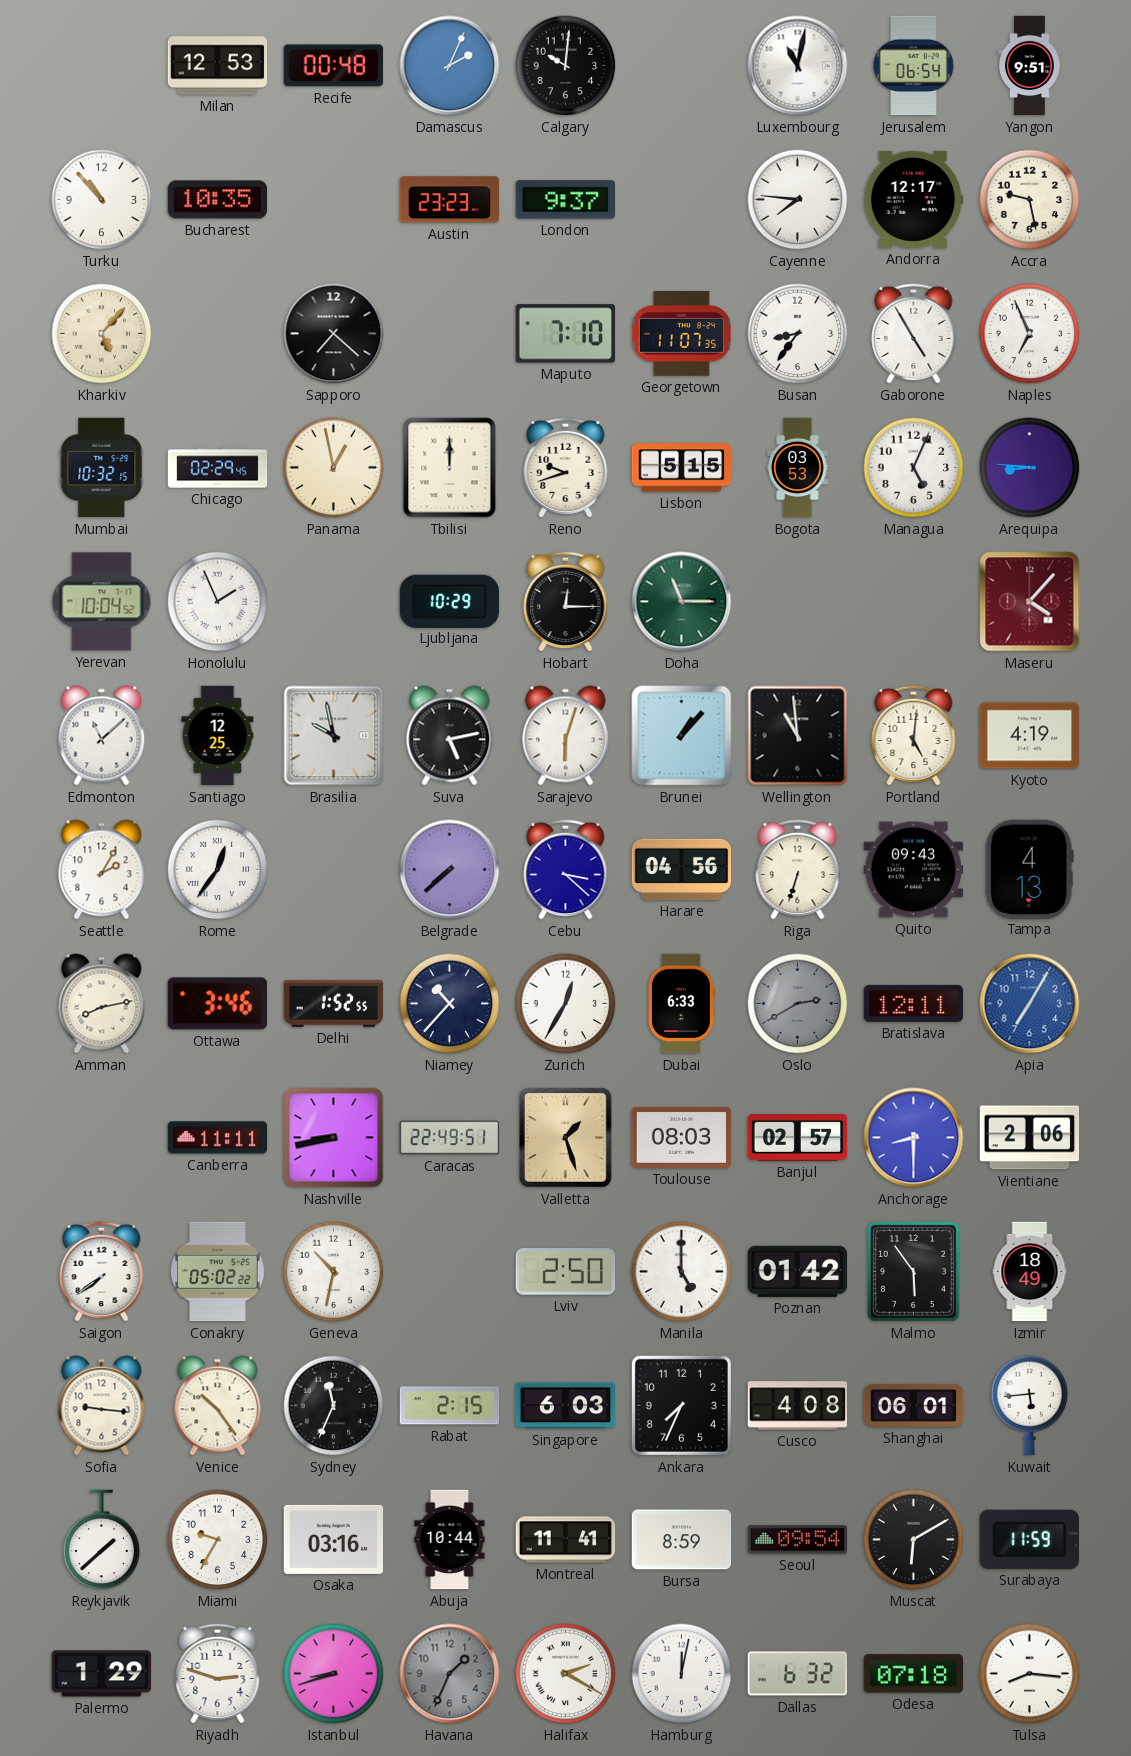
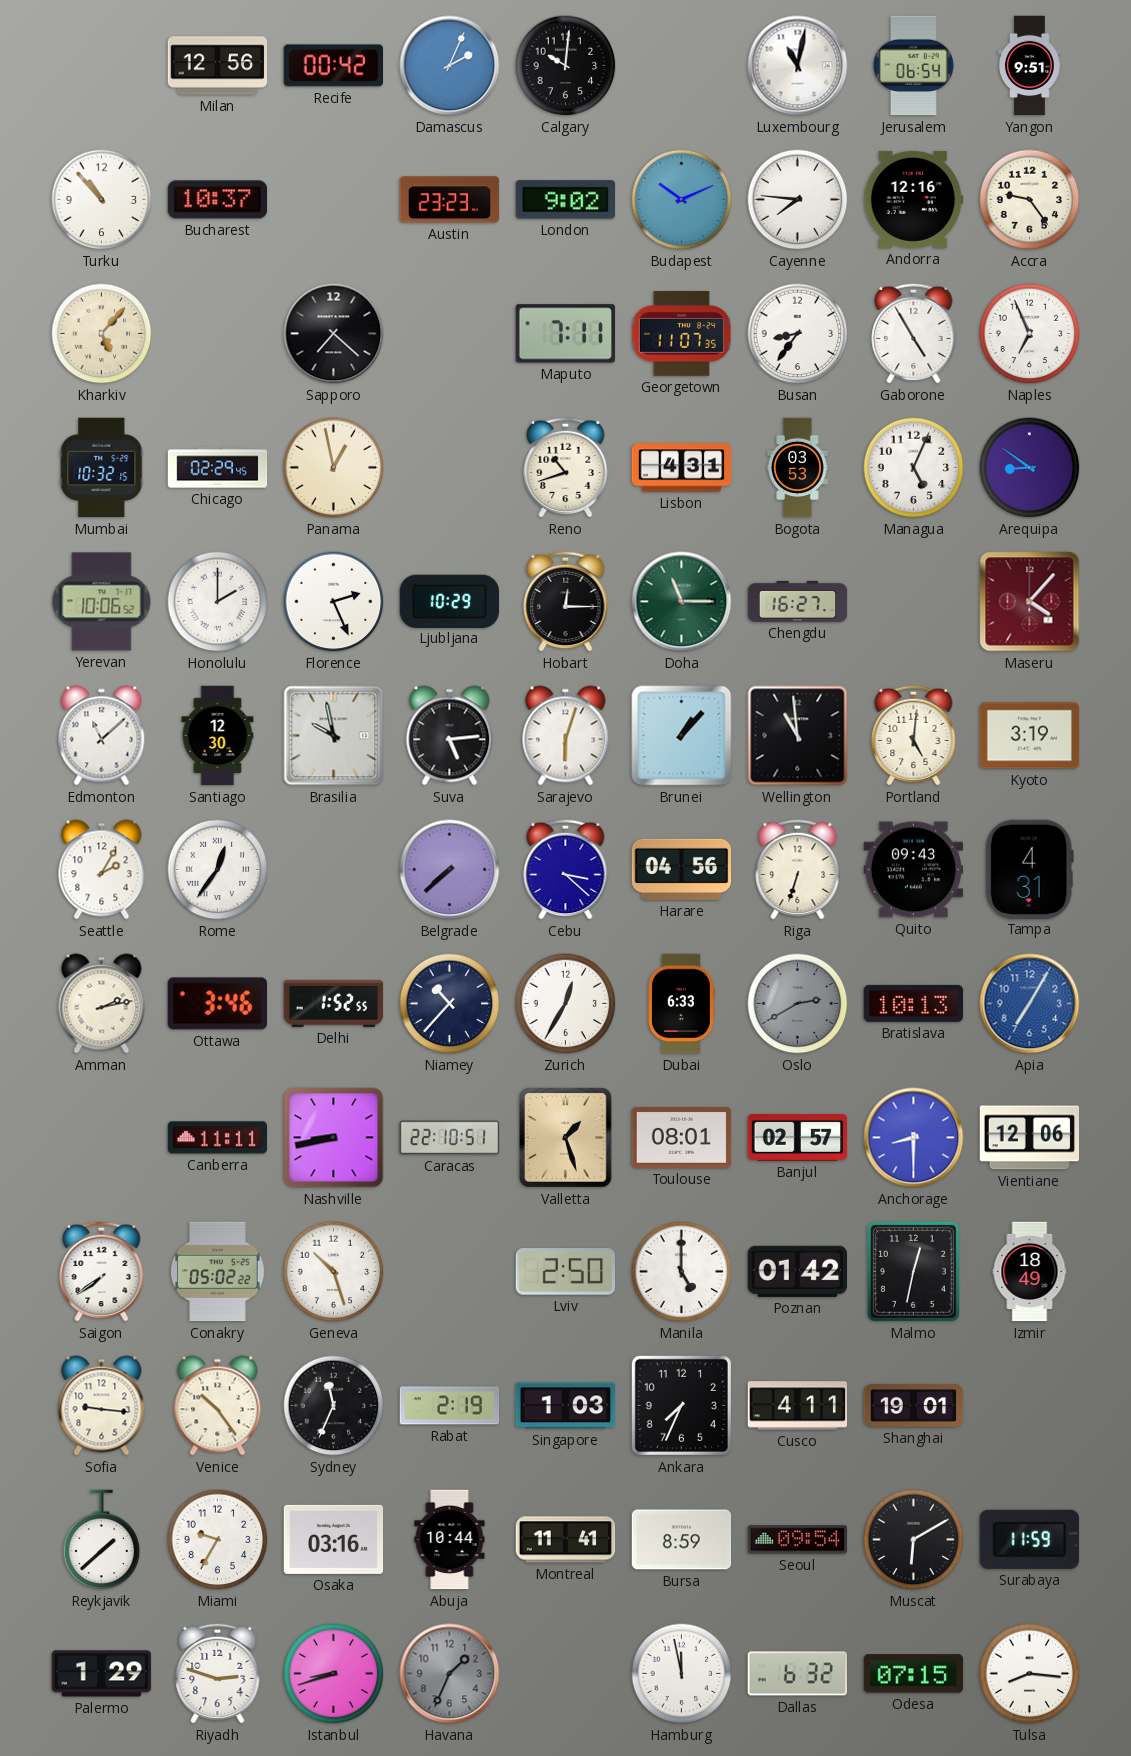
Milan: 12:53 -> 12:56 (218, 66)
Recife: 00:48 -> 00:42 (333, 66)
Bucharest: 10:35 -> 10:37 (218, 200)
London: 9:37 -> 9:02 (566, 200)
Budapest: none -> 10:11 (682, 200)
Andorra: 12:17 -> 12:16 (914, 199)
Accra: 9:28 -> 9:24 (1030, 200)
Maputo: 7:10 -> 7:11 (565, 334)
Tbilisi: 12:00 -> none (450, 468)
Reno: 9:42 -> 10:42 (566, 467)
Lisbon: 5:15 -> 4:31 (682, 468)
Arequipa: 8:46 -> 8:51 (1030, 468)
Yerevan: 10:04 -> 10:06 (102, 602)
Honolulu: 1:56 -> 2:00 (218, 602)
Florence: none -> 2:26 (334, 602)
Chengdu: none -> 16:27 (798, 601)
Santiago: 12:25 -> 12:30 (218, 736)
Suva: 5:13 -> 5:14 (450, 736)
Kyoto: 4:19 -> 3:19 (1030, 736)
Tampa: 4:13 -> 4:31 (1029, 869)
Amman: 8:13 -> 2:13 (102, 1004)
Bratislava: 12:11 -> 10:13 (914, 1003)
Caracas: 22:49 -> 22:10 (450, 1138)
Toulouse: 08:03 -> 08:01 (682, 1137)
Vientiane: 2:06 -> 12:06 (1030, 1138)
Geneva: 10:32 -> 10:27 (334, 1272)
Malmo: 5:54 -> 12:32 (913, 1271)
Rabat: 2:15 -> 2:19 (450, 1406)
Singapore: 6:03 -> 1:03 (566, 1406)
Cusco: 4:08 -> 4:11 (798, 1406)
Shanghai: 06:01 -> 19:01 (914, 1405)
Kuwait: 5:44 -> none (1030, 1406)
Halifax: 2:20 -> none (566, 1674)
Hamburg: 12:02 -> 11:58 (682, 1674)
Odesa: 07:18 -> 07:15 (914, 1674)
